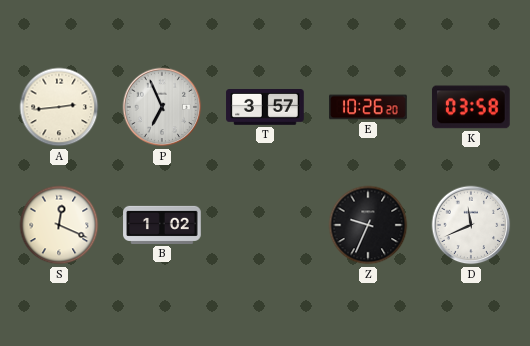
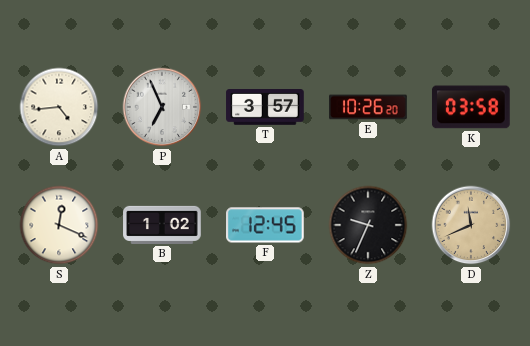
A: 2:44 -> 4:44 (59, 107)
F: none -> 12:45 (265, 225)
D dial: white -> champagne (471, 225)
